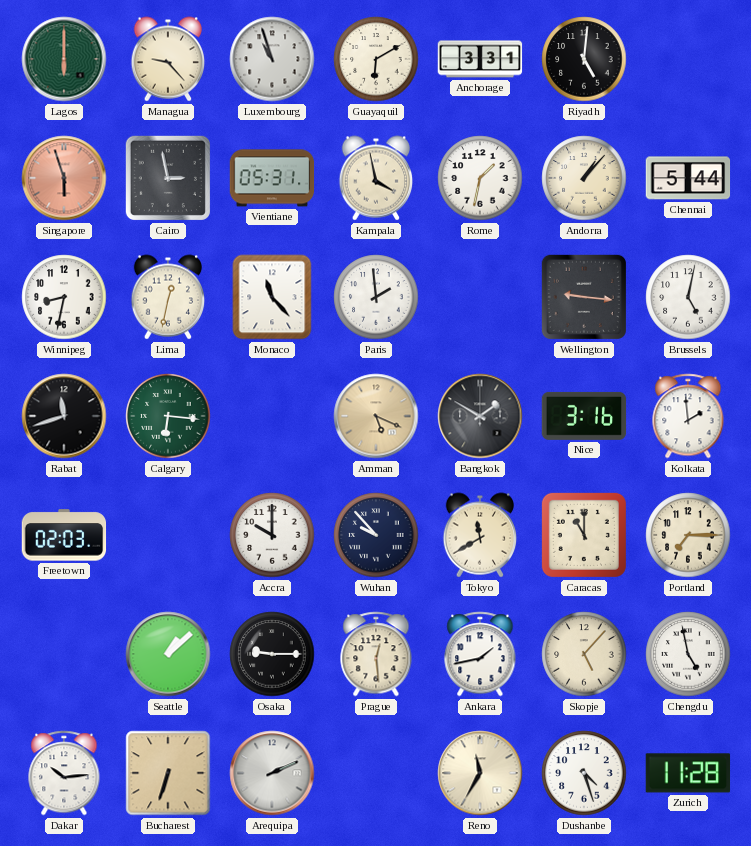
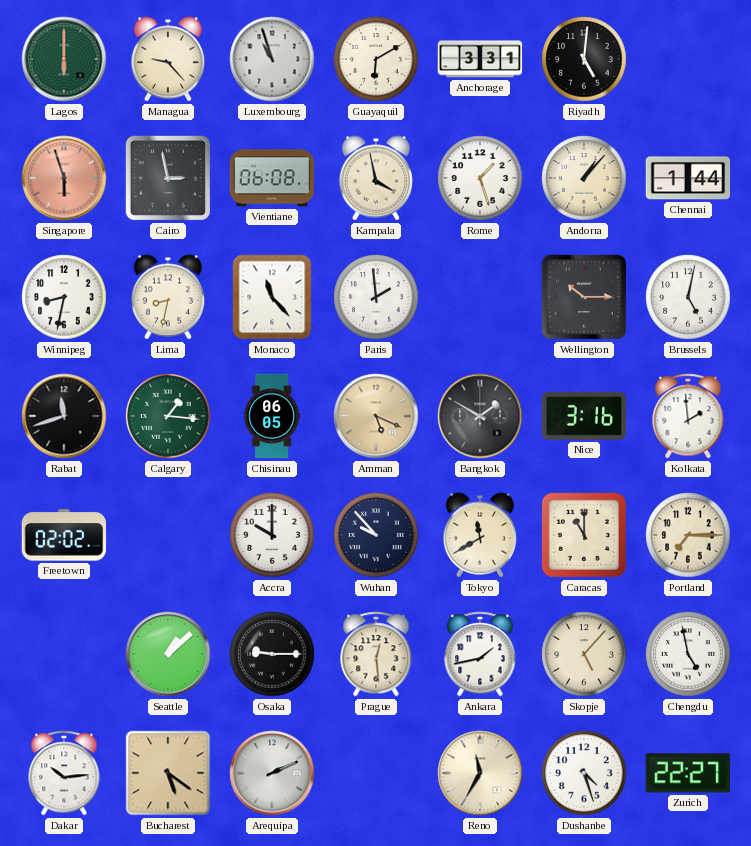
Vientiane: 05:31 -> 06:08 (272, 178)
Rome: 1:32 -> 1:27 (480, 178)
Chennai: 5:44 -> 1:44 (688, 178)
Lima: 12:32 -> 8:32 (168, 297)
Wellington: 9:16 -> 10:15 (584, 297)
Calgary: 6:16 -> 1:16 (168, 416)
Chisinau: none -> 06:05 (271, 416)
Freetown: 02:03 -> 02:02 (64, 535)
Bucharest: 6:33 -> 5:21 (168, 773)
Zurich: 11:28 -> 22:27 (688, 773)
